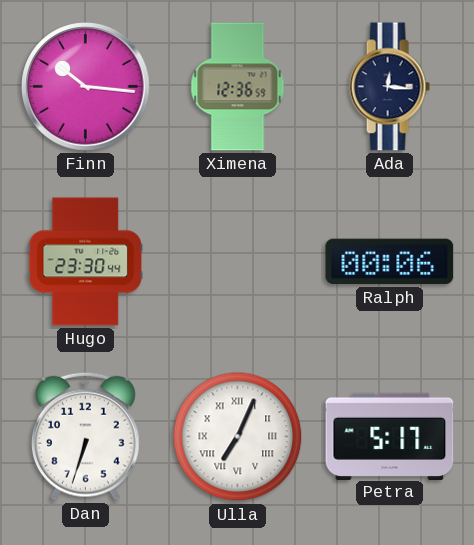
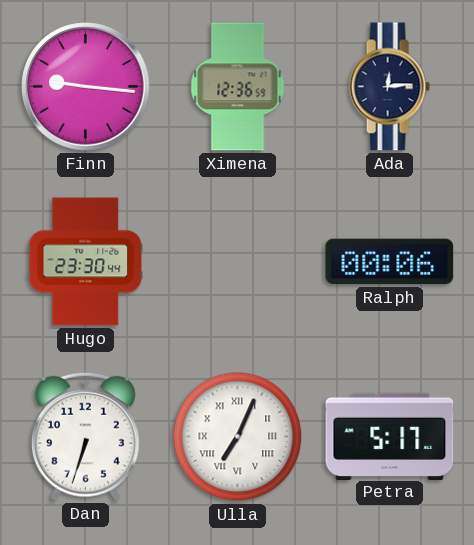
Finn: 10:16 -> 9:16 (86, 87)
Ada: 12:16 -> 12:14 (389, 87)
